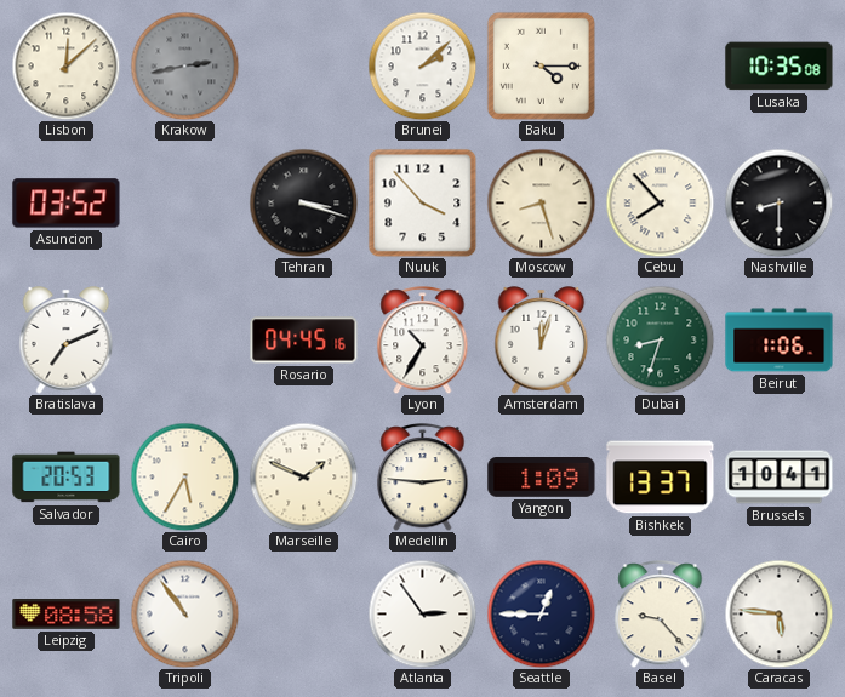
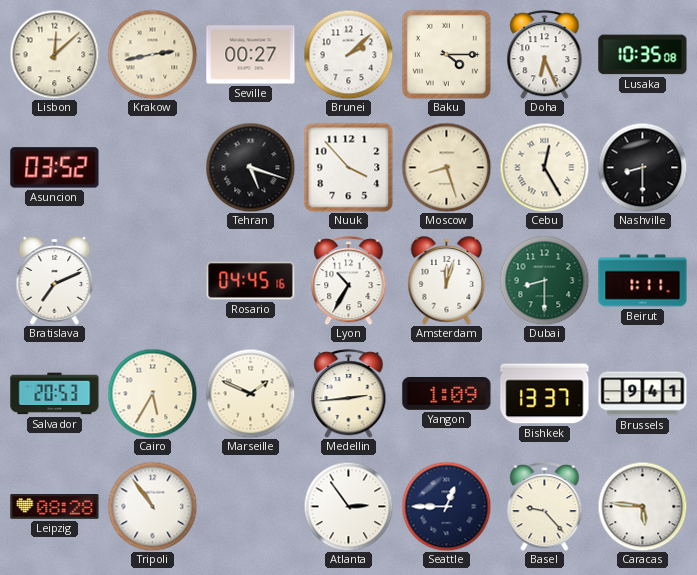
Krakow dial: grey -> cream (152, 54)
Seville: none -> 00:27 (251, 55)
Doha: none -> 6:26 (545, 55)
Tehran: 3:18 -> 5:18 (250, 167)
Cebu: 7:53 -> 12:25 (544, 167)
Dubai: 8:33 -> 8:30 (544, 280)
Beirut: 1:06 -> 1:11 (643, 281)
Medellin: 2:46 -> 2:44 (349, 394)
Brussels: 10:41 -> 9:41 (643, 394)
Leipzig: 08:58 -> 08:28 (55, 507)
